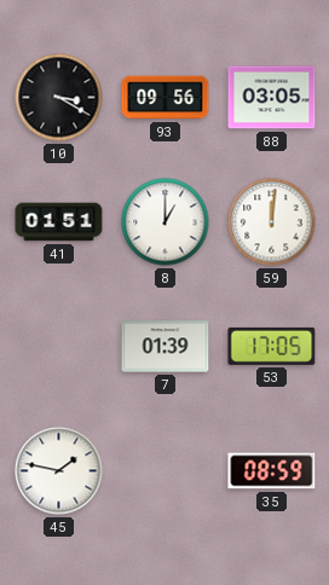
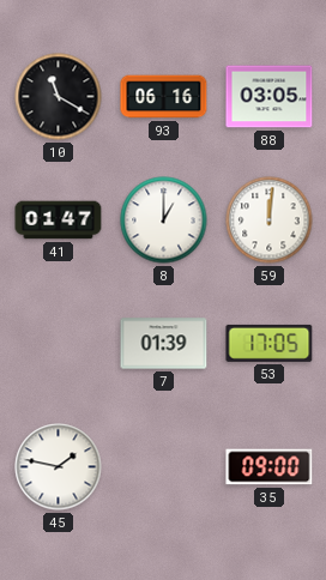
10: 3:20 -> 11:20 (59, 97)
93: 09:56 -> 06:16 (164, 97)
41: 01:51 -> 01:47 (59, 220)
35: 08:59 -> 09:00 (270, 467)
